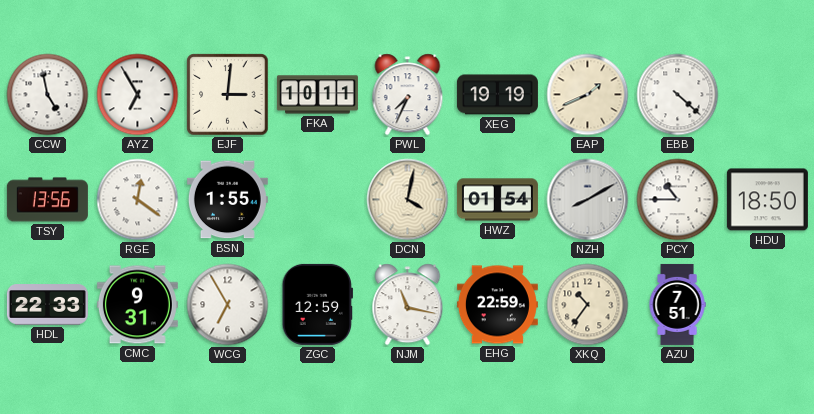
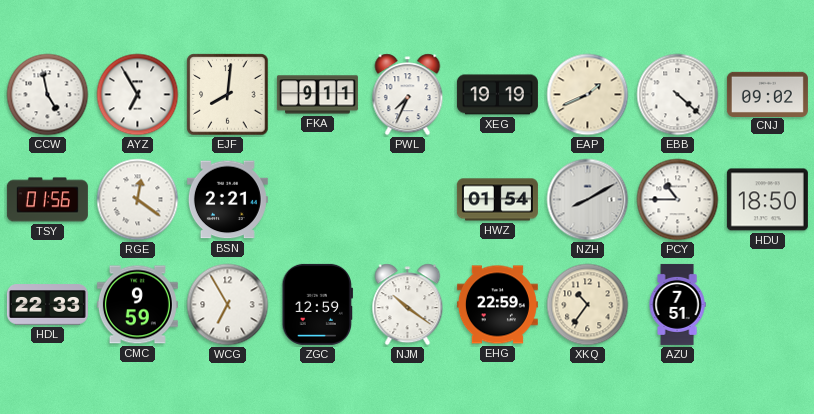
EJF: 3:01 -> 8:01 (228, 95)
FKA: 10:11 -> 9:11 (317, 95)
CNJ: none -> 09:02 (767, 94)
TSY: 13:56 -> 01:56 (47, 200)
BSN: 1:55 -> 2:21 (227, 200)
DCN: 4:02 -> none (408, 200)
CMC: 9:31 -> 9:59 (137, 305)
NJM: 11:17 -> 10:21 (408, 305)
